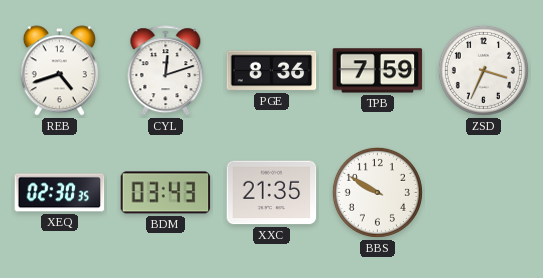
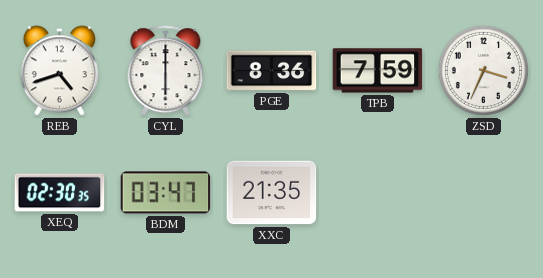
CYL: 12:12 -> 6:00 (166, 71)
BDM: 03:43 -> 03:47 (166, 193)
BBS: 9:50 -> none (377, 192)
